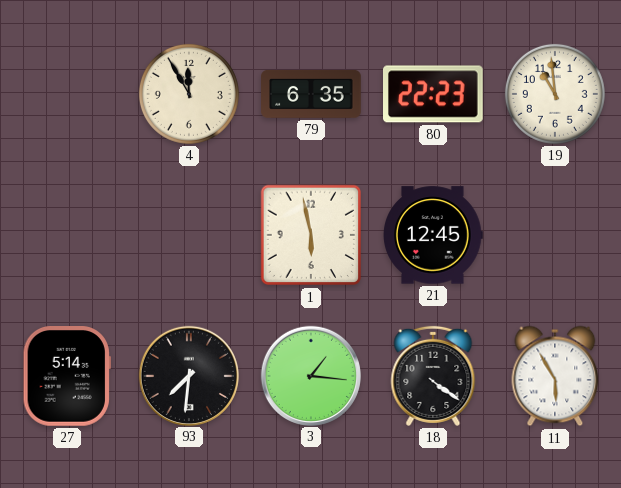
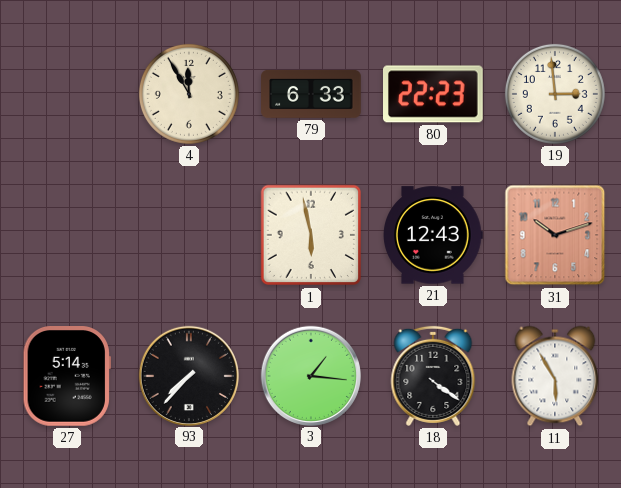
79: 6:35 -> 6:33 (311, 94)
19: 10:59 -> 2:59 (555, 94)
21: 12:45 -> 12:43 (434, 235)
31: none -> 10:12 (555, 235)
93: 7:31 -> 7:37 (188, 375)
